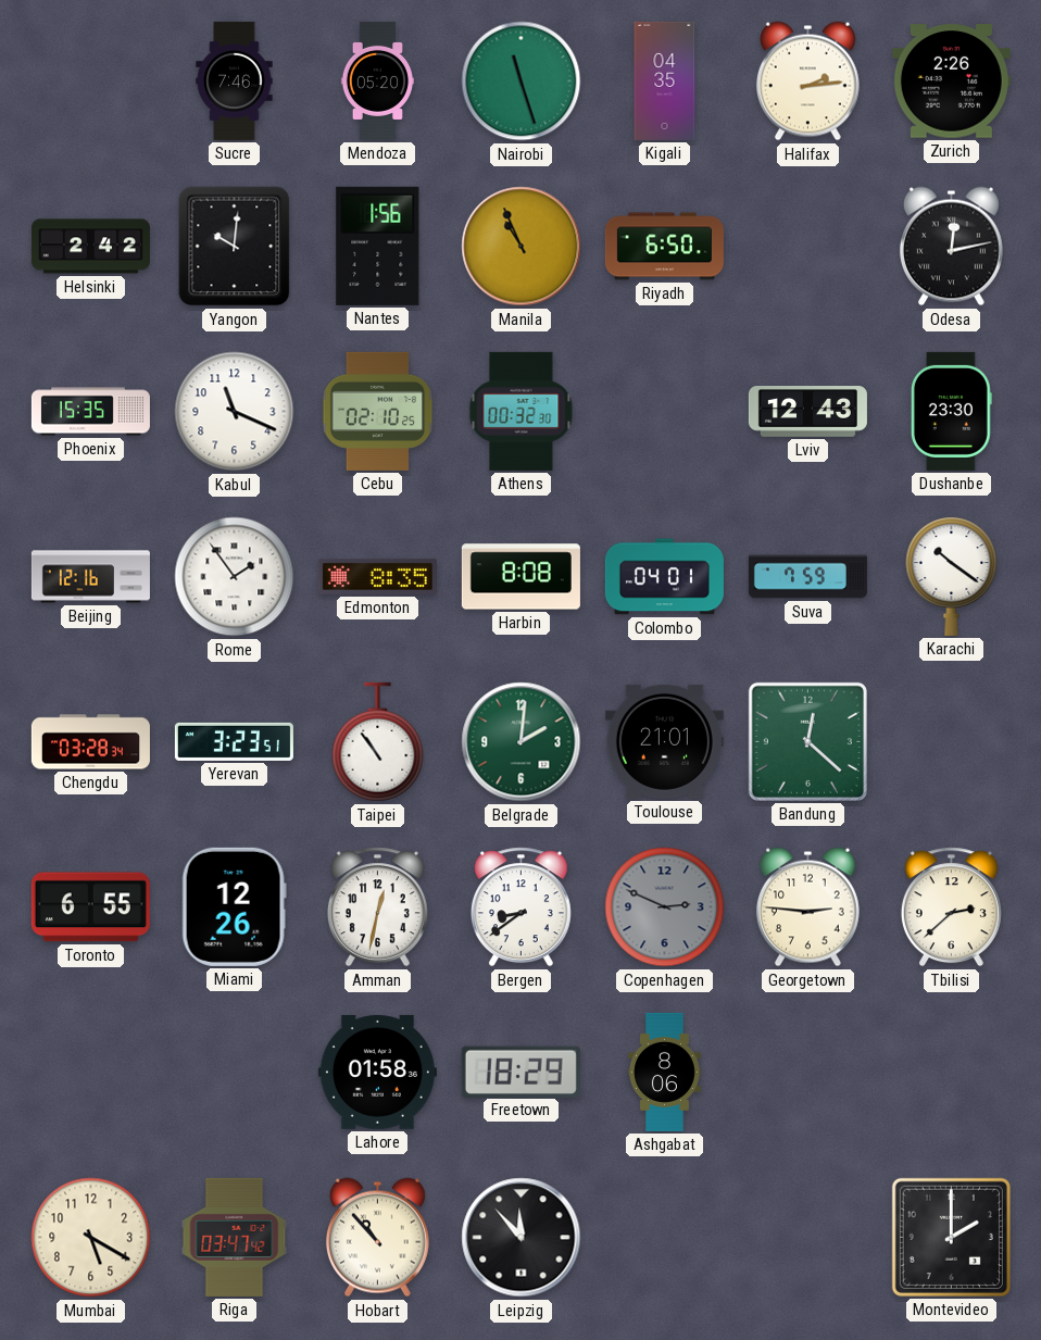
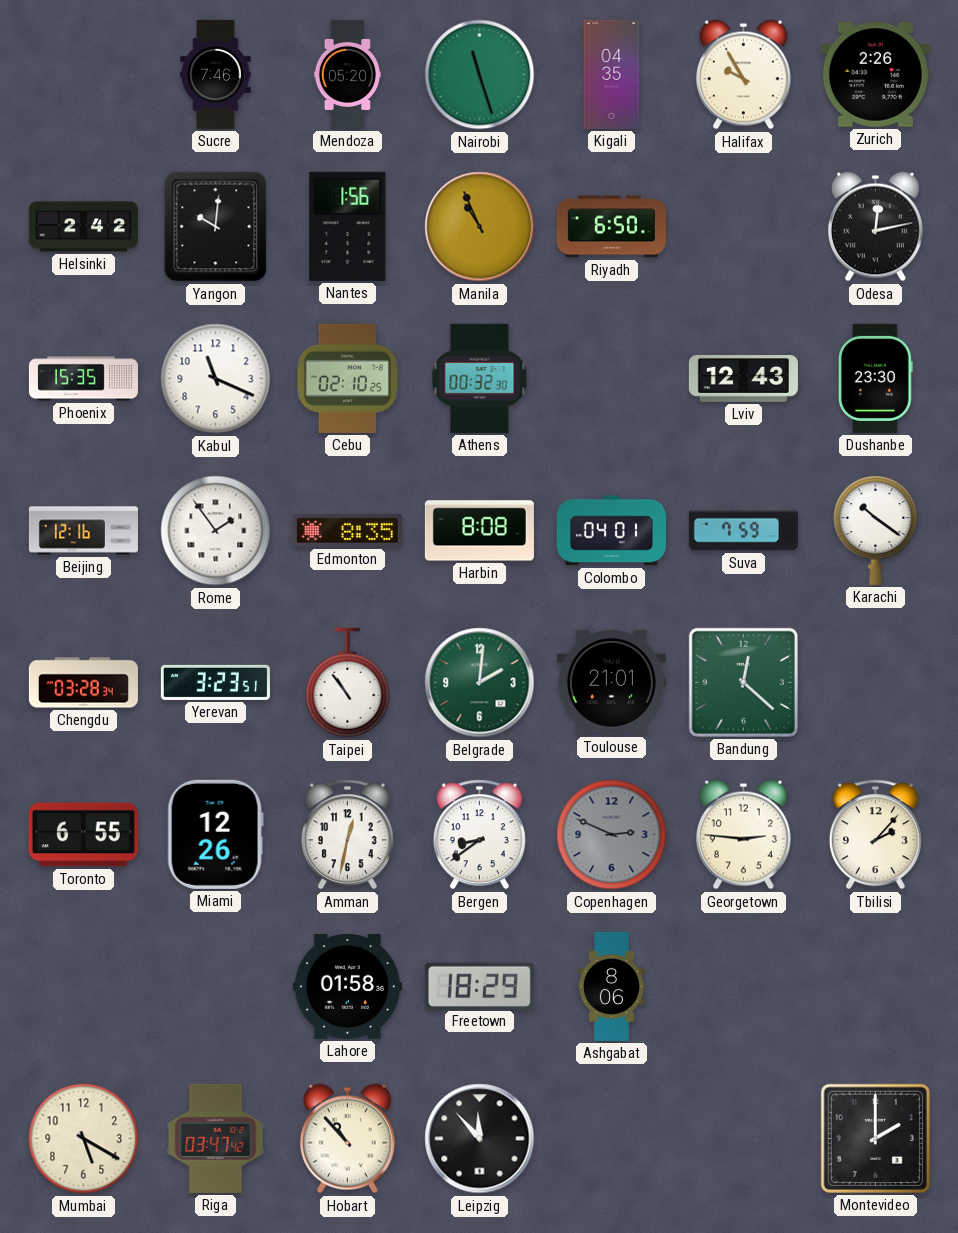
Halifax: 2:14 -> 9:55 (743, 75)
Tbilisi: 2:38 -> 2:07 (875, 835)
